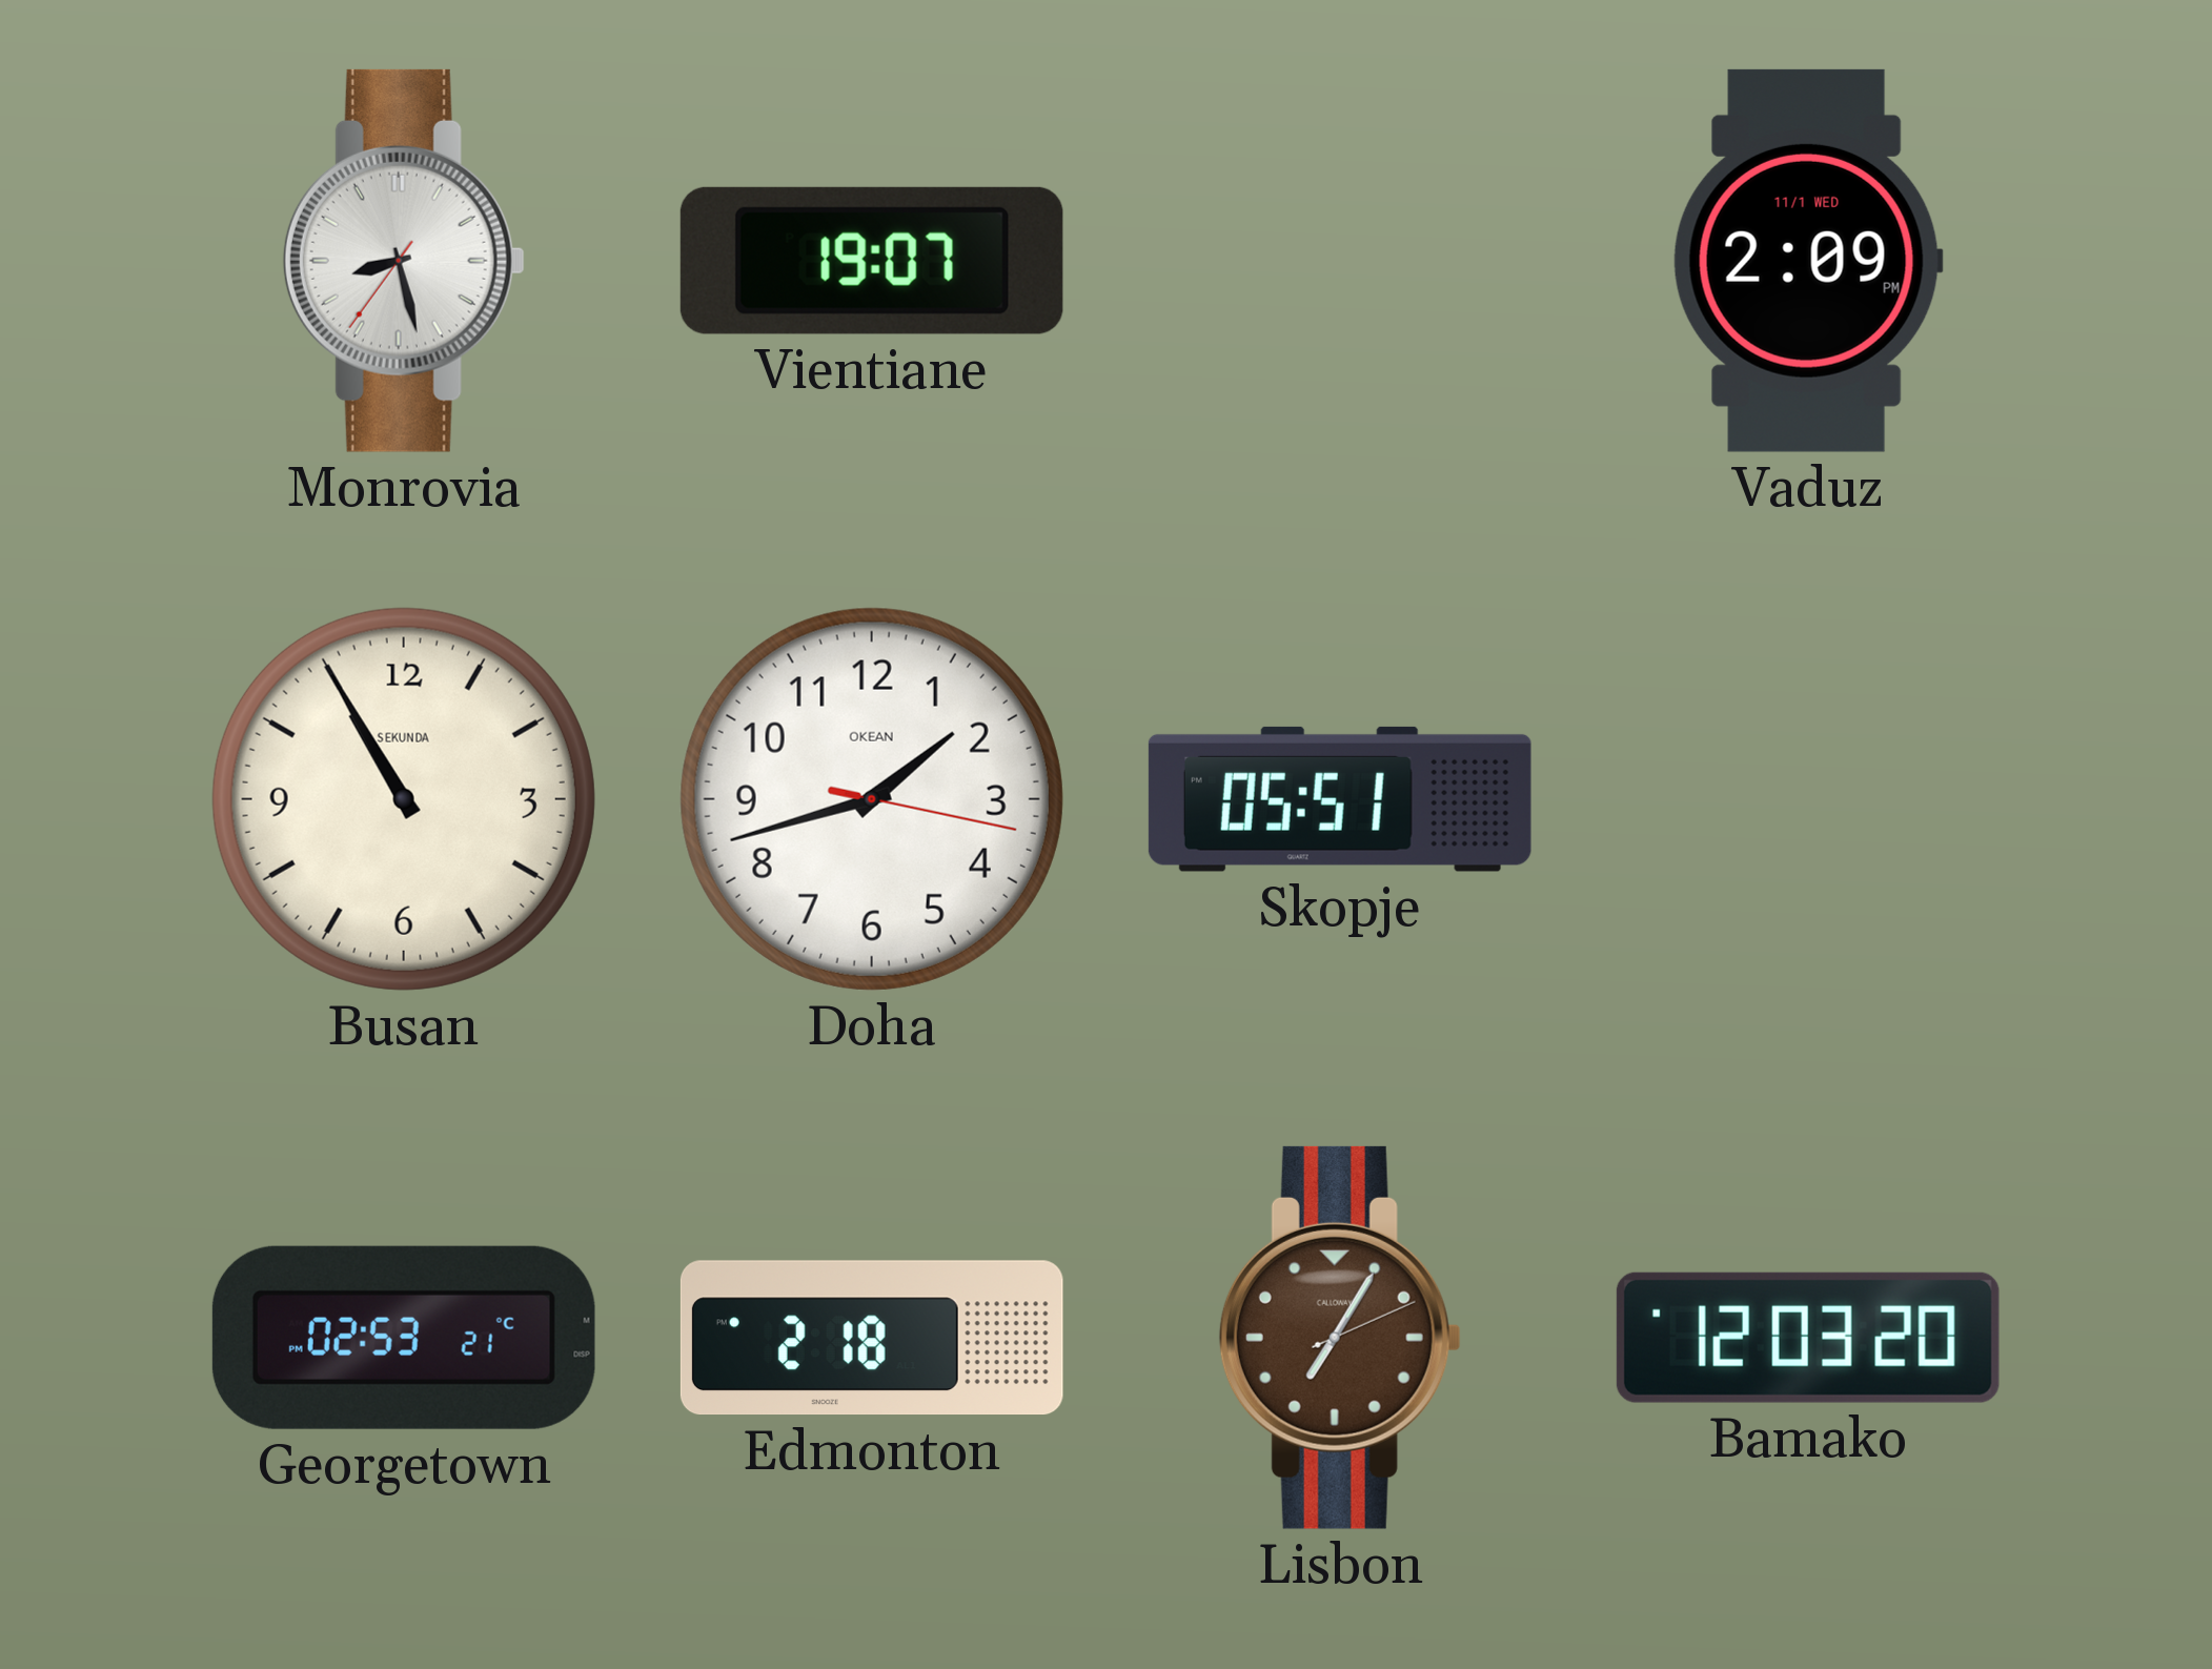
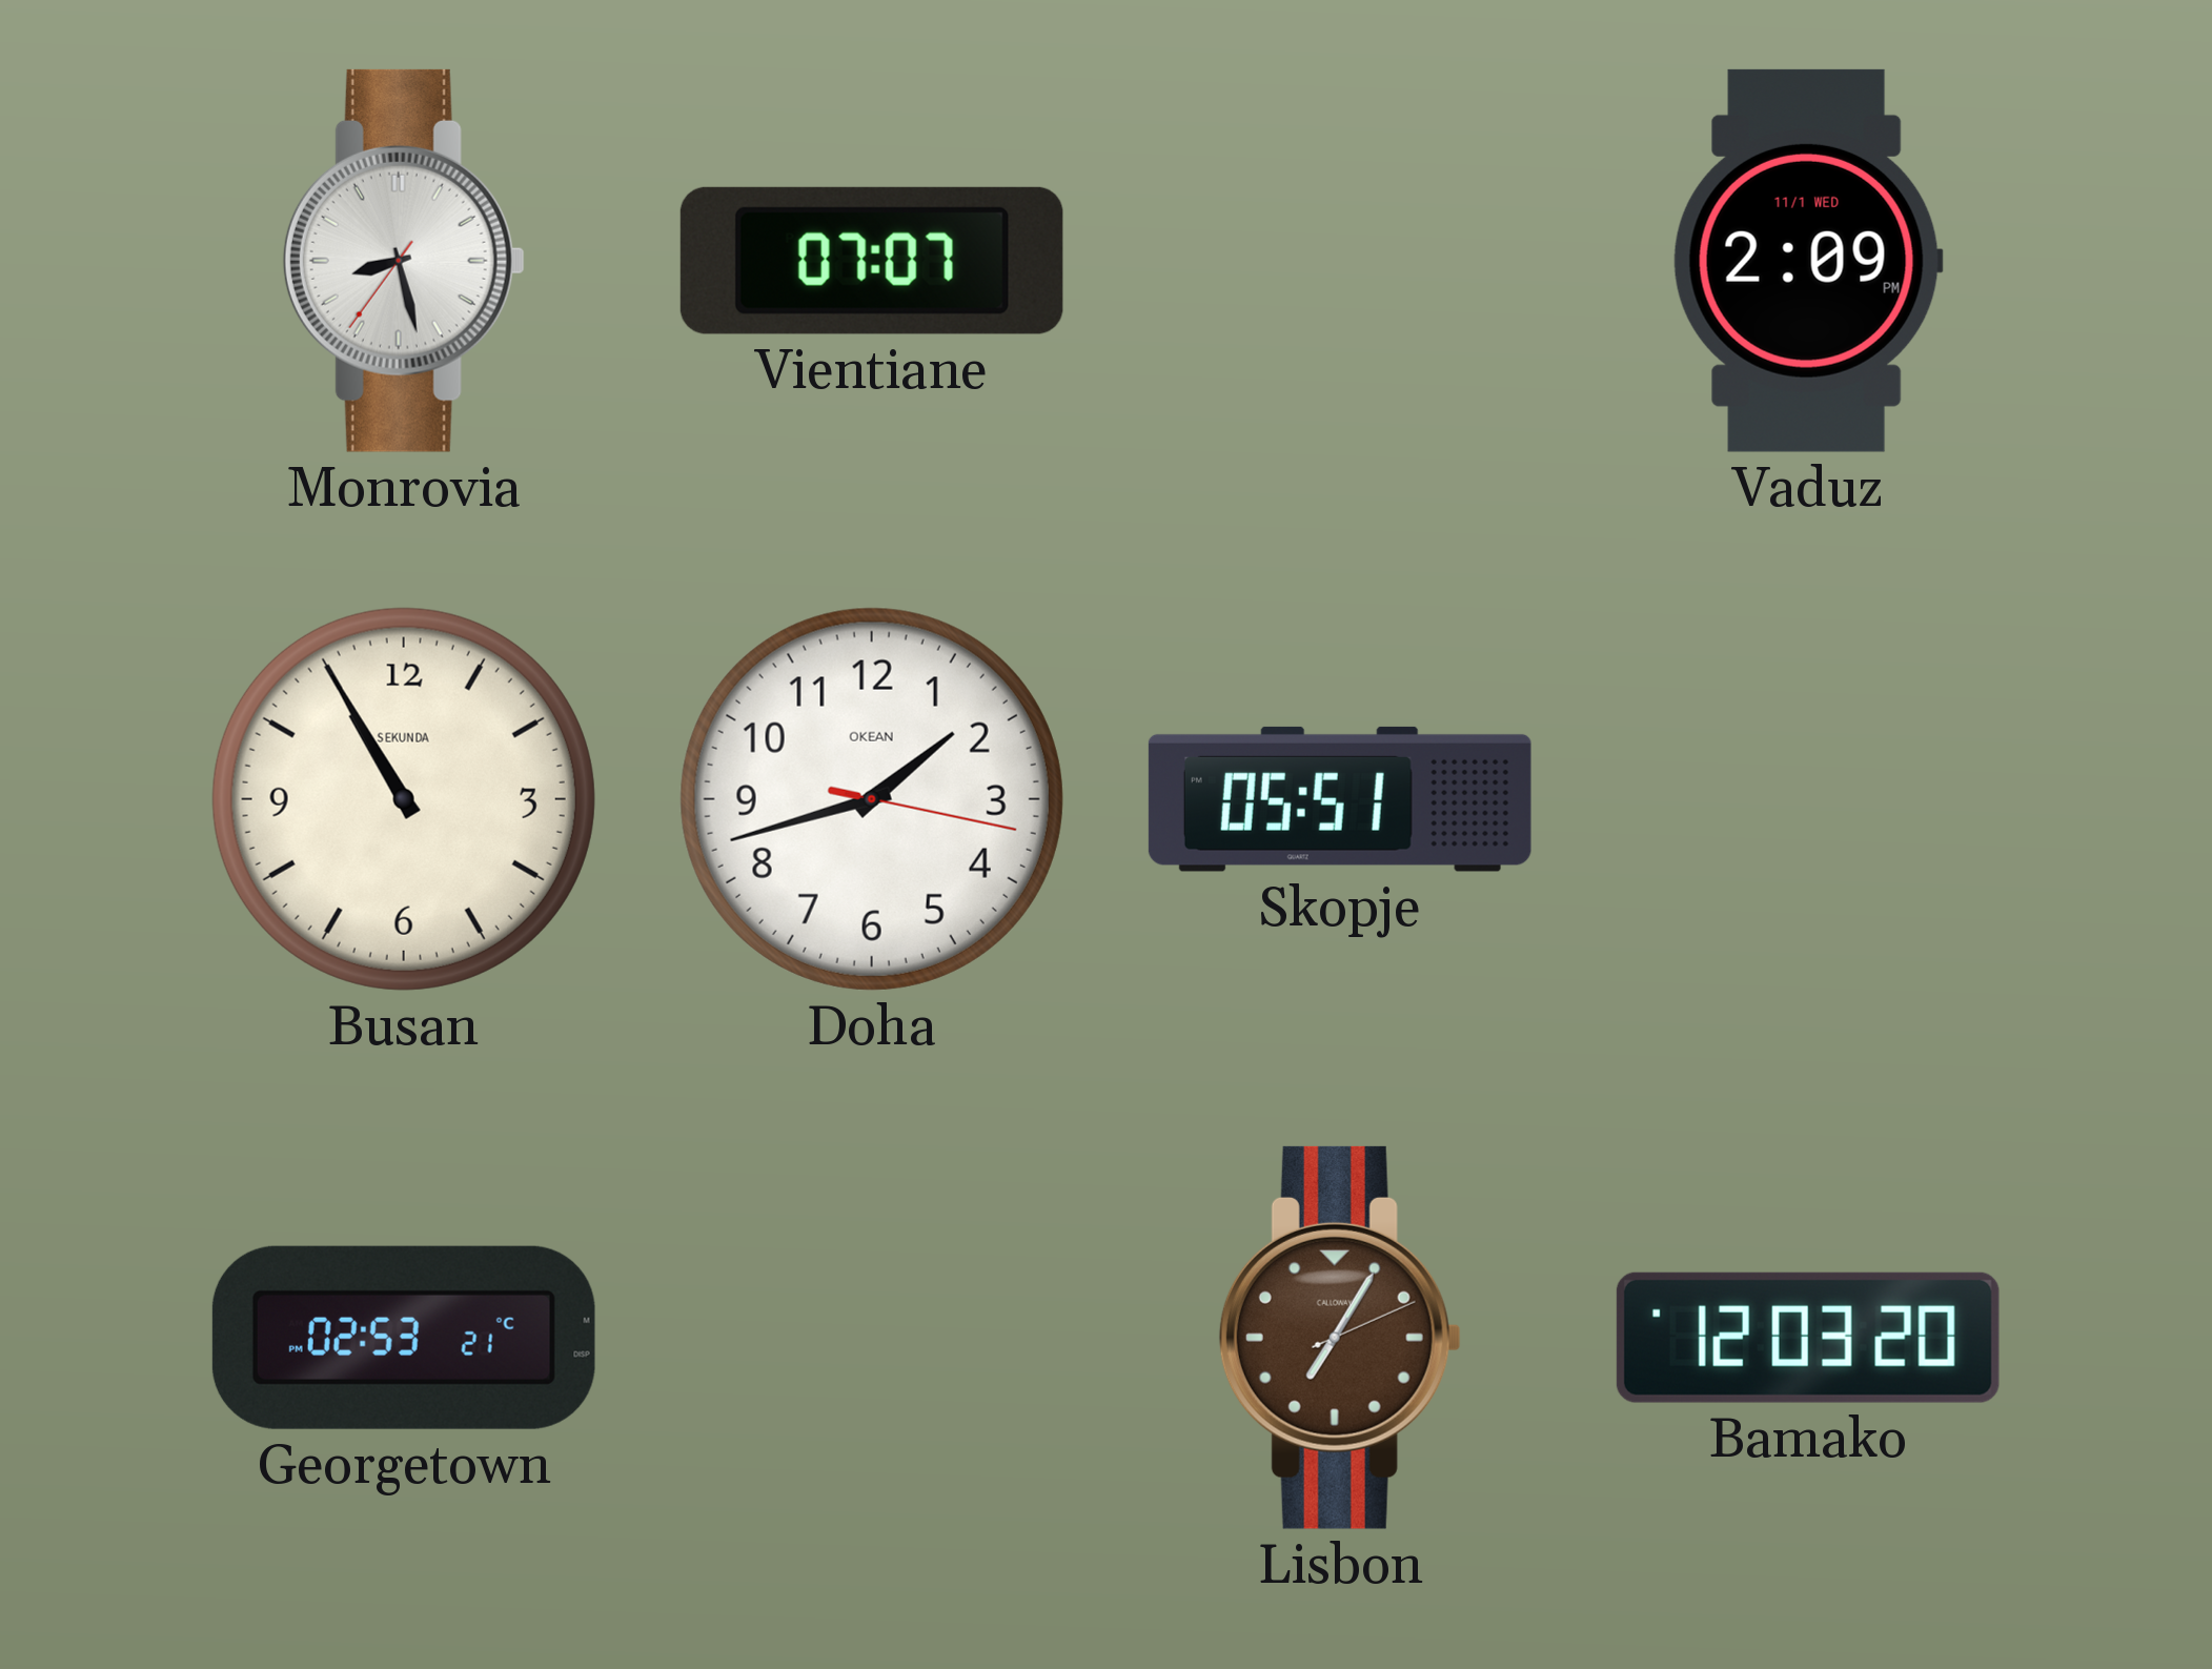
Vientiane: 19:07 -> 07:07 (872, 261)
Edmonton: 2:18 -> none (872, 1338)
